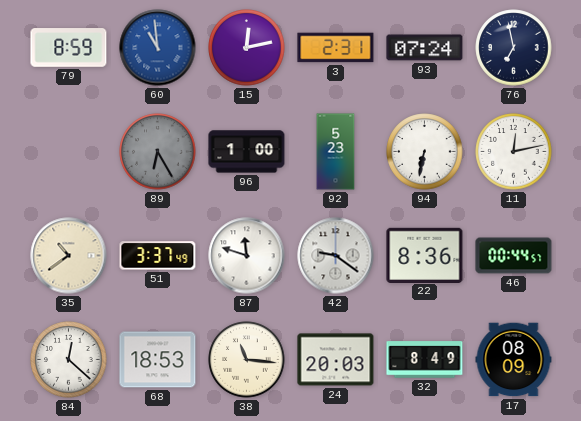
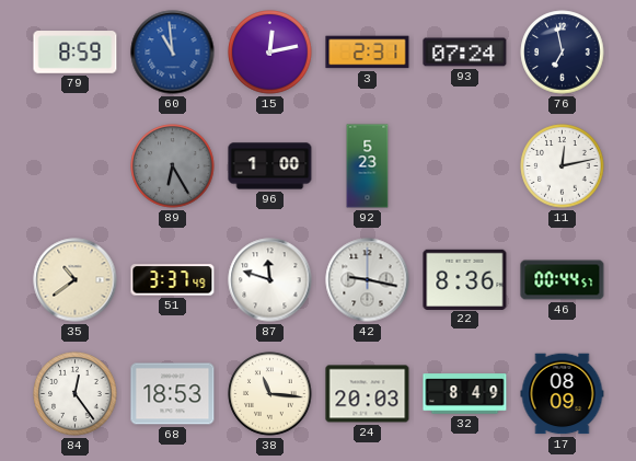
94: 6:32 -> none (425, 152)
42: 9:21 -> 9:17 (368, 280)
84: 12:22 -> 12:24 (76, 394)
